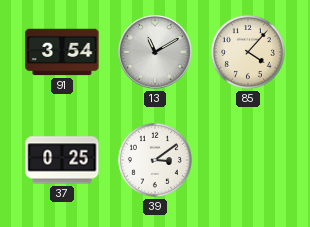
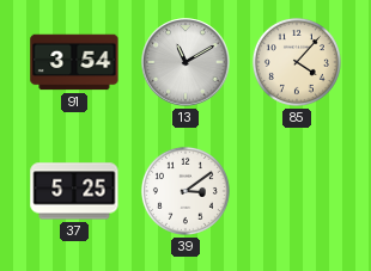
37: 0:25 -> 5:25 (74, 191)
